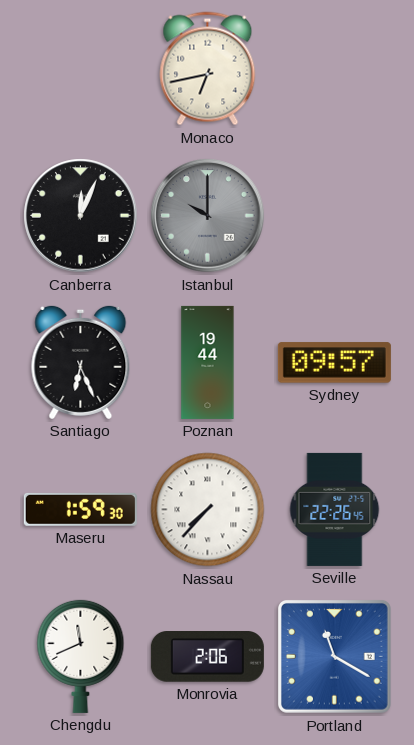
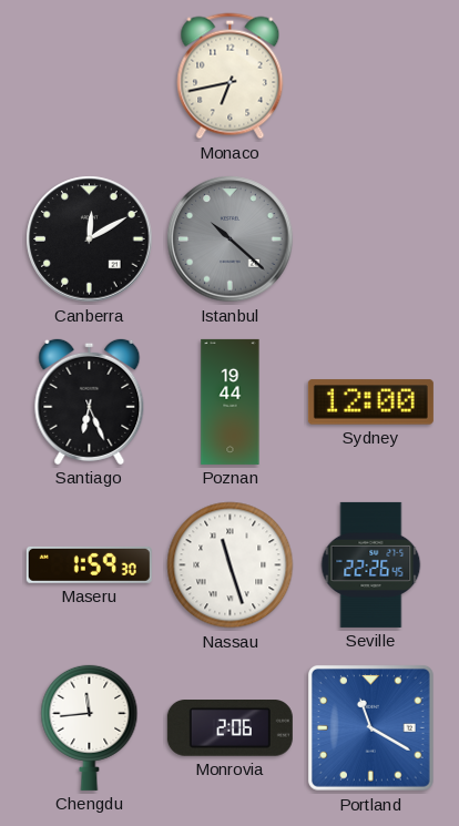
Canberra: 12:04 -> 12:10 (90, 239)
Istanbul: 10:00 -> 10:22 (231, 239)
Sydney: 09:57 -> 12:00 (370, 402)
Nassau: 7:37 -> 11:27 (231, 565)
Chengdu: 11:41 -> 11:44 (90, 727)
